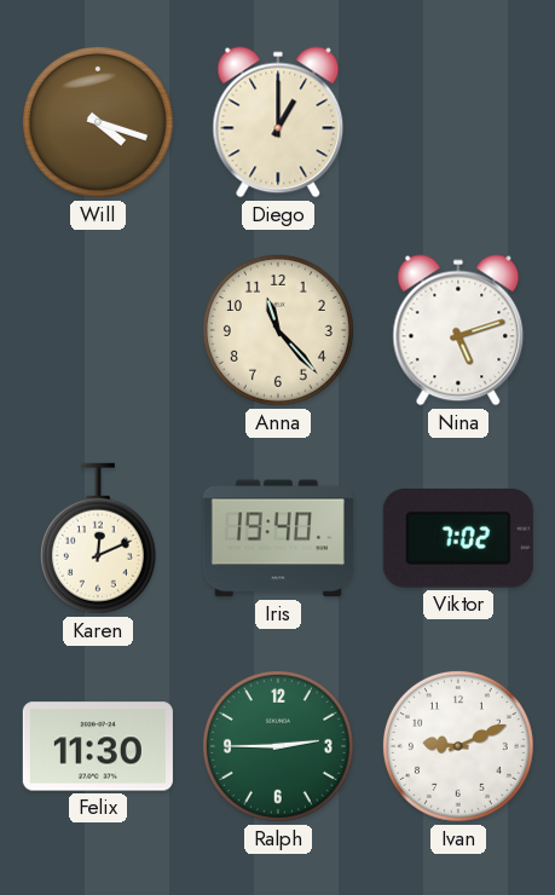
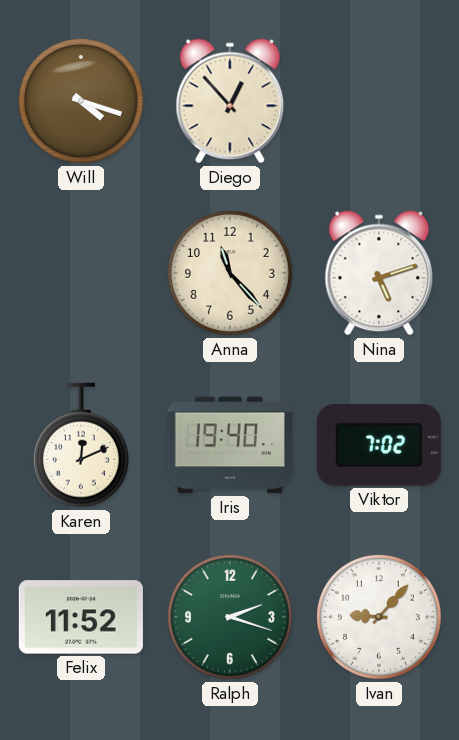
Diego: 1:00 -> 12:53 (230, 101)
Felix: 11:30 -> 11:52 (81, 617)
Ralph: 2:45 -> 2:18 (230, 617)
Ivan: 9:11 -> 9:07 (379, 617)
